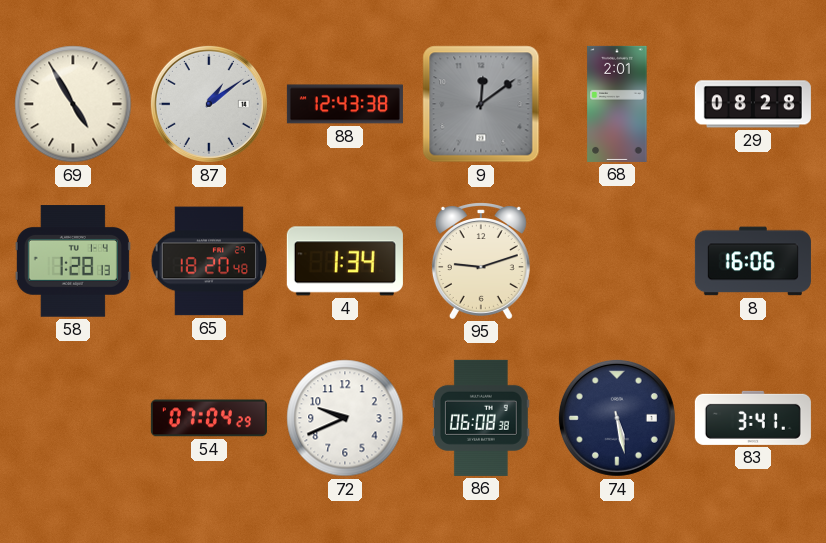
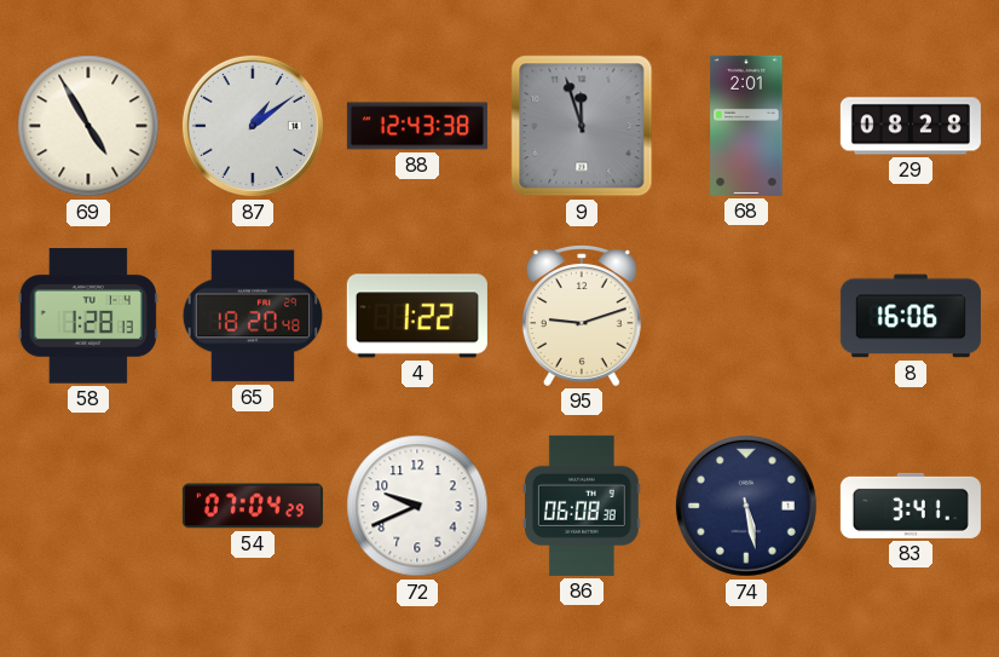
9: 12:09 -> 11:57 (582, 126)
4: 1:34 -> 1:22 (417, 316)
